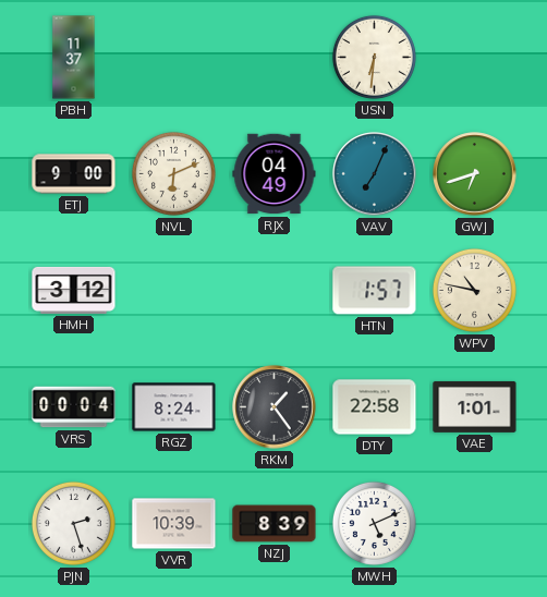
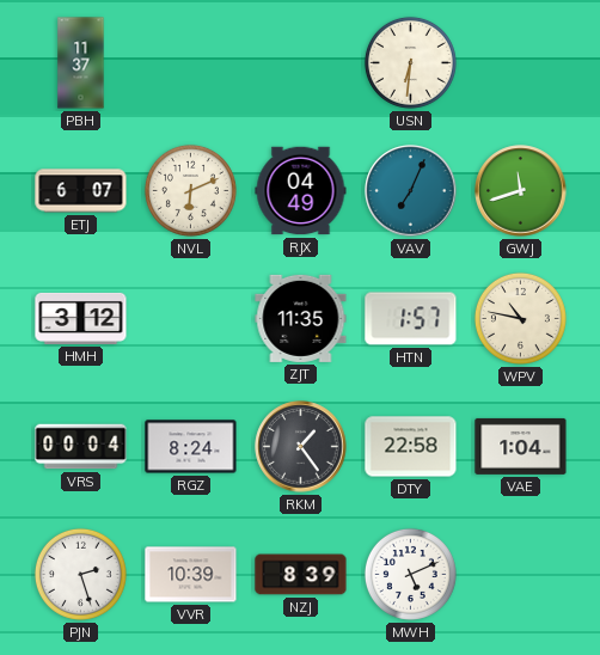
ETJ: 9:00 -> 6:07 (81, 191)
GWJ: 6:42 -> 11:42 (521, 191)
ZJT: none -> 11:35 (301, 318)
VAE: 1:01 -> 1:04 (521, 446)
